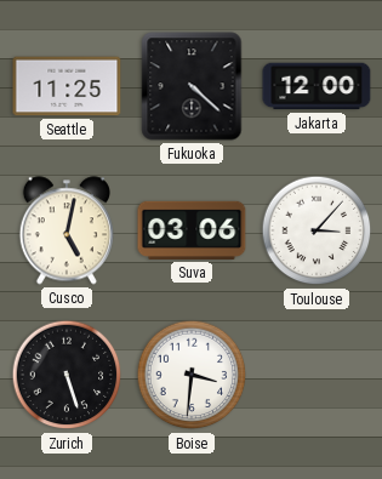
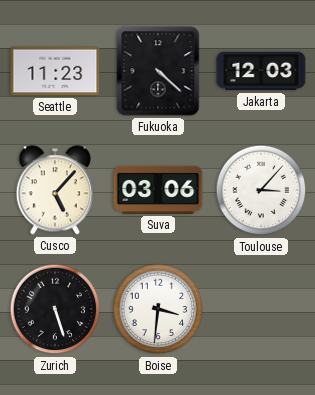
Seattle: 11:25 -> 11:23 (55, 71)
Jakarta: 12:00 -> 12:03 (261, 71)
Cusco: 5:02 -> 5:07 (55, 190)
